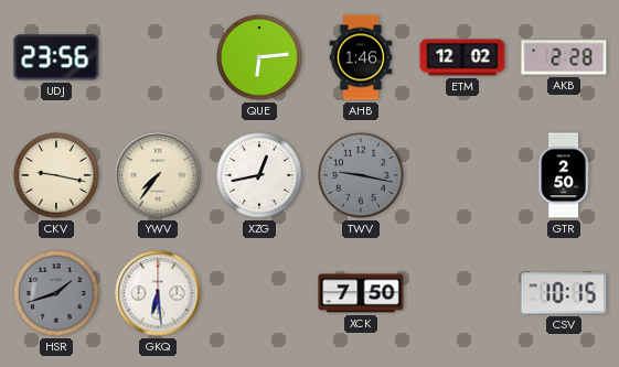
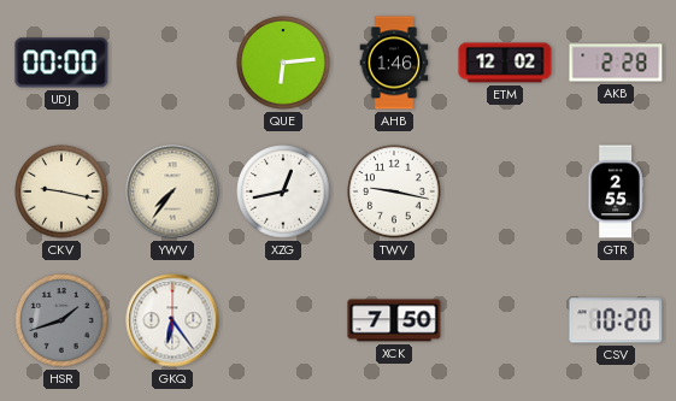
UDJ: 23:56 -> 00:00 (61, 63)
TWV dial: grey -> white (394, 191)
GTR: 2:50 -> 2:55 (616, 191)
GKQ: 6:29 -> 6:24 (172, 320)
CSV: 10:15 -> 10:20 (616, 320)
